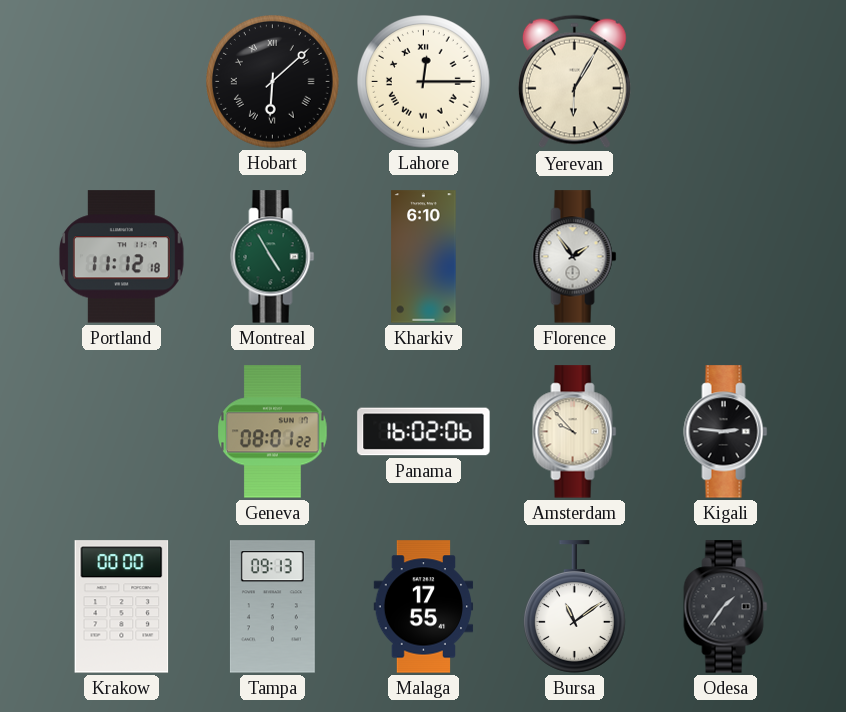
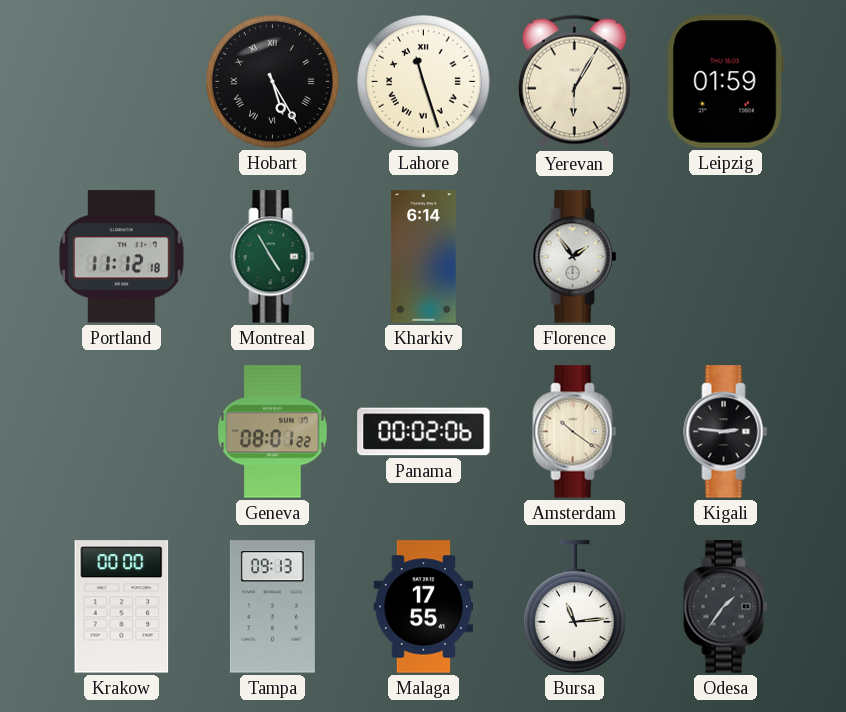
Hobart: 6:08 -> 5:25 (273, 82)
Lahore: 12:15 -> 11:27 (424, 82)
Leipzig: none -> 01:59 (725, 82)
Kharkiv: 6:10 -> 6:14 (424, 257)
Panama: 16:02 -> 00:02 (424, 432)
Amsterdam: 9:53 -> 10:21 (575, 432)
Bursa: 11:09 -> 11:14 (574, 607)
